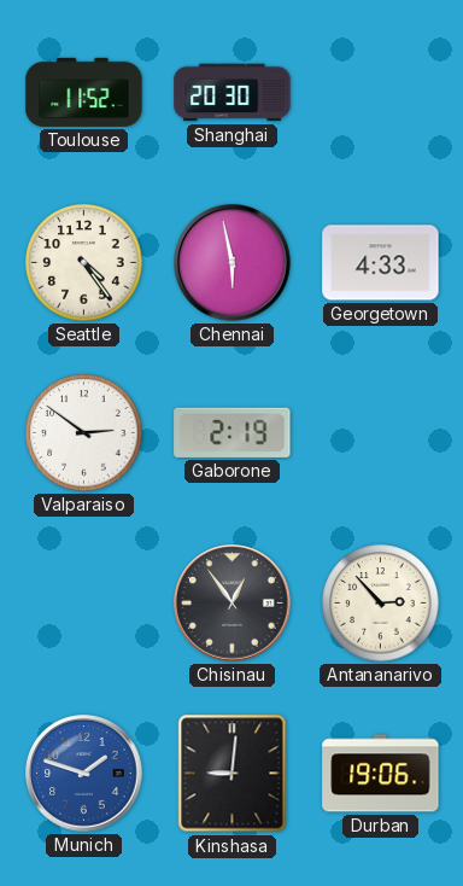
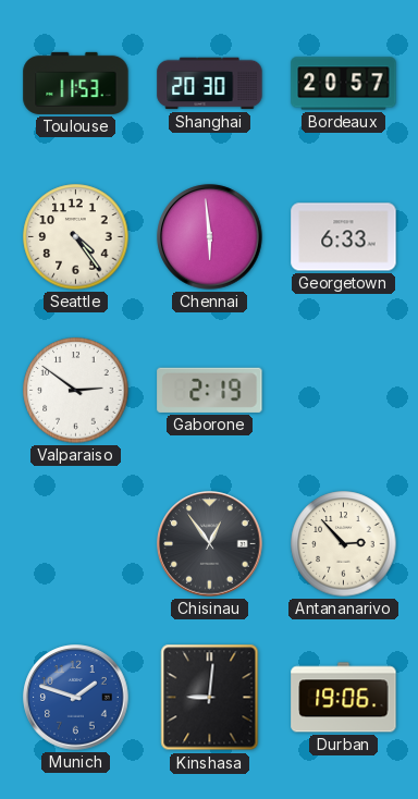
Toulouse: 11:52 -> 11:53 (76, 83)
Bordeaux: none -> 20:57 (344, 84)
Chennai: 5:58 -> 5:59 (210, 237)
Georgetown: 4:33 -> 6:33 (344, 237)
